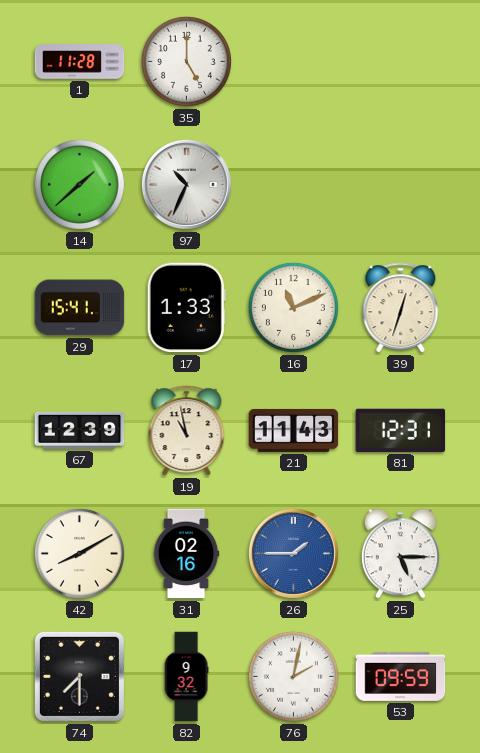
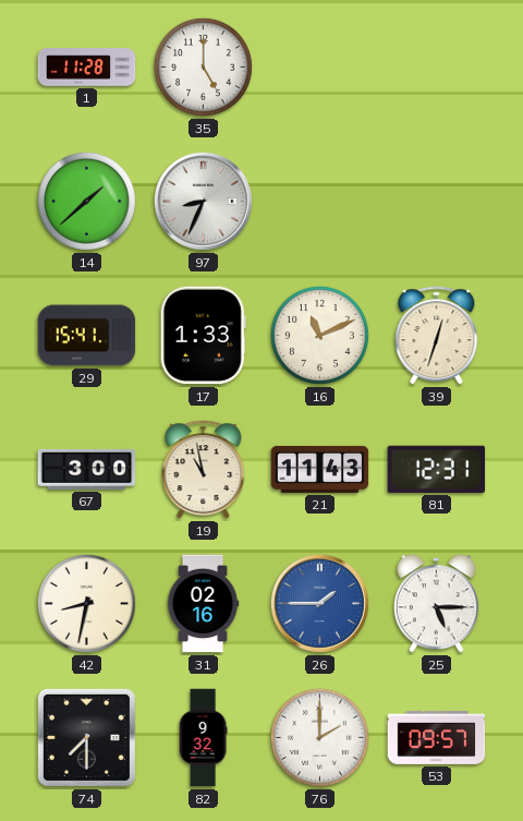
97: 10:34 -> 8:34 (203, 201)
67: 12:39 -> 3:00 (87, 469)
42: 8:10 -> 8:32 (86, 603)
76: 2:02 -> 2:00 (319, 737)
53: 09:59 -> 09:57 (437, 737)
